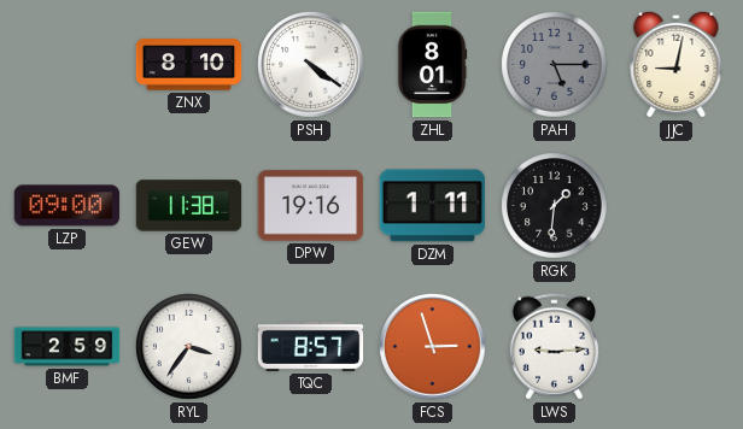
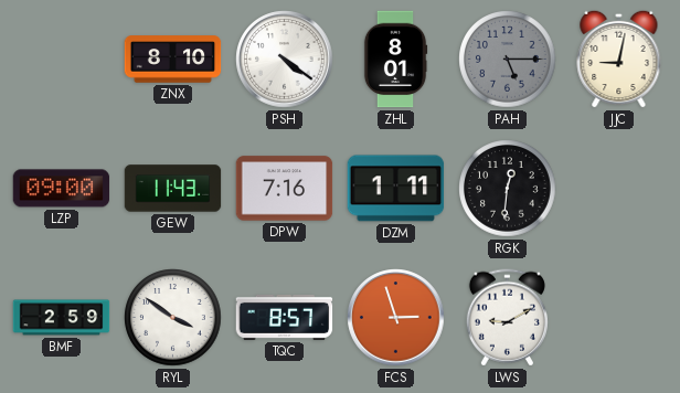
GEW: 11:38 -> 11:43 (173, 189)
DPW: 19:16 -> 7:16 (285, 189)
RGK: 1:31 -> 12:31 (508, 189)
RYL: 3:36 -> 3:51 (173, 318)
LWS: 9:14 -> 9:10 (507, 318)
